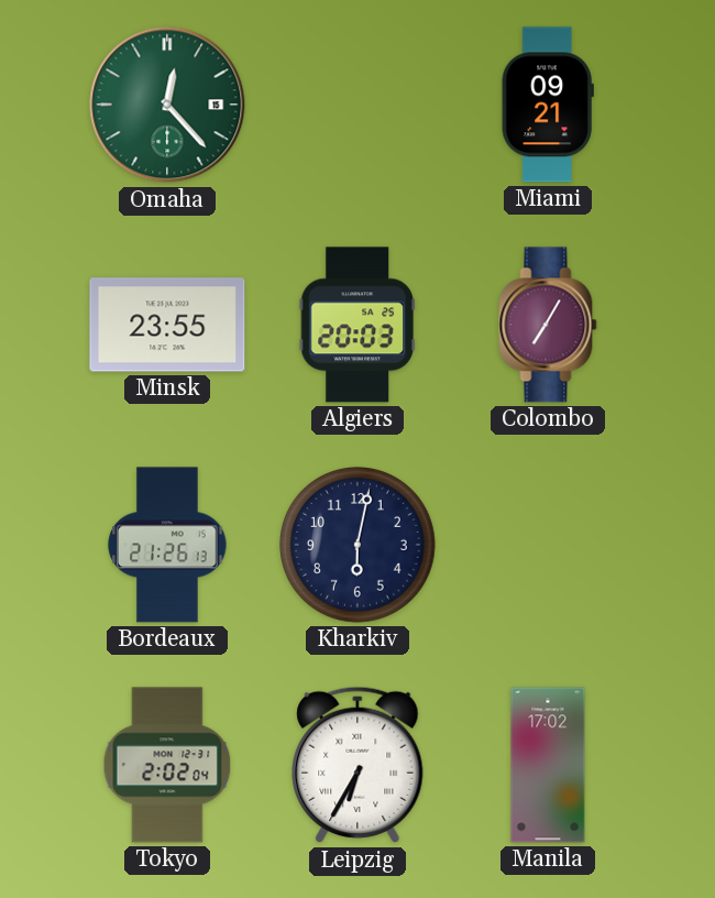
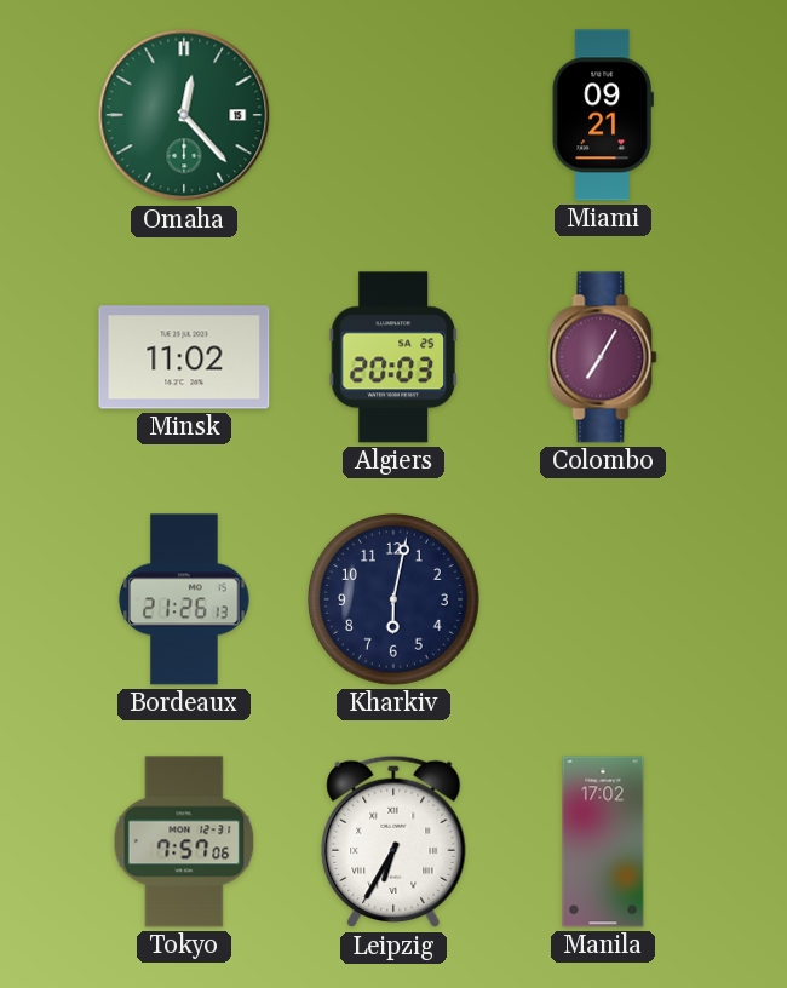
Minsk: 23:55 -> 11:02 (184, 357)
Tokyo: 2:02 -> 7:57 (184, 841)
